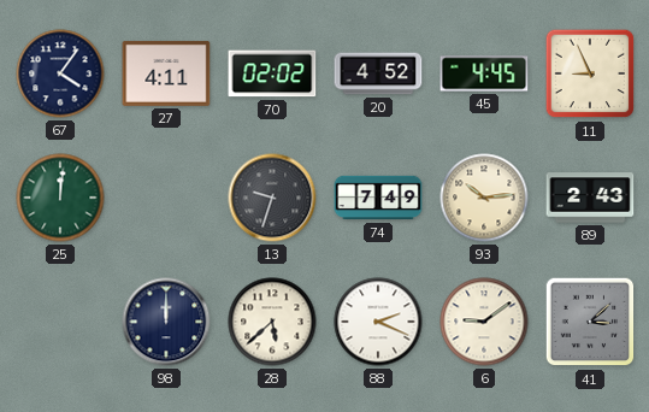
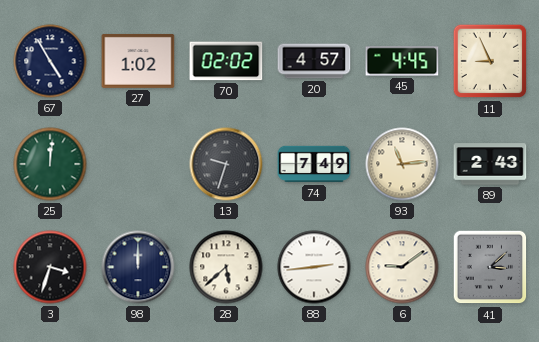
67: 4:06 -> 4:55 (50, 61)
27: 4:11 -> 1:02 (138, 61)
20: 4:52 -> 4:57 (314, 61)
93: 10:14 -> 11:14 (402, 164)
3: none -> 3:33 (50, 267)
88: 2:19 -> 2:44 (314, 267)
